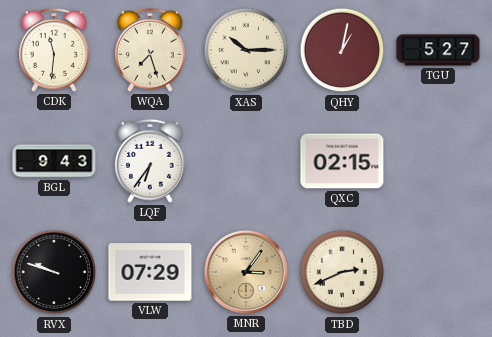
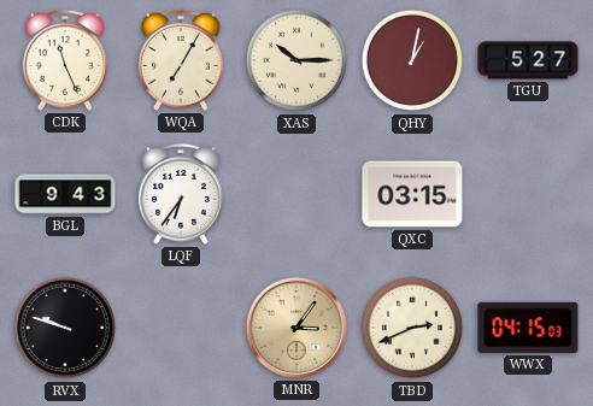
CDK: 11:31 -> 11:26 (65, 60)
WQA: 7:27 -> 7:05 (181, 60)
QXC: 02:15 -> 03:15 (412, 194)
VLW: 07:29 -> none (150, 272)
WWX: none -> 04:15 (528, 328)
